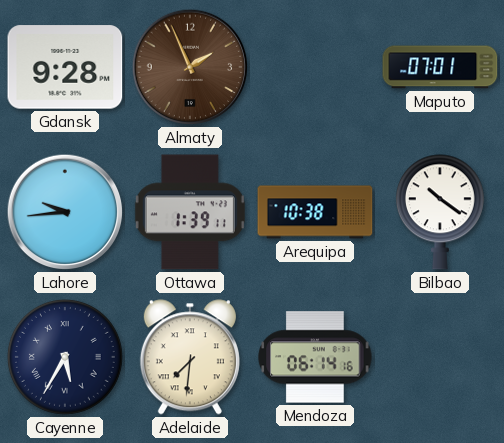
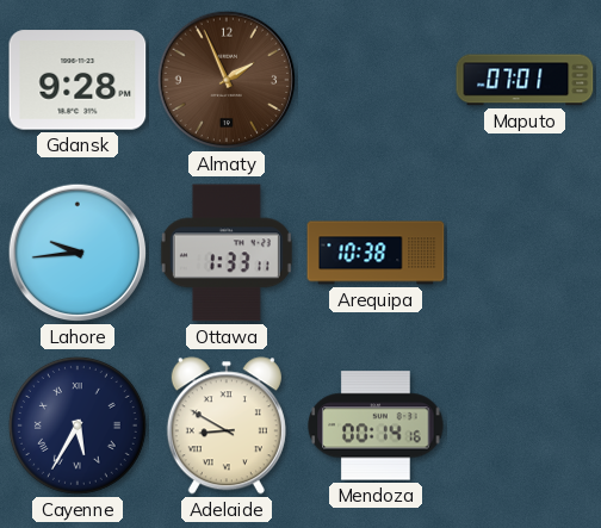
Ottawa: 1:39 -> 1:33 (227, 253)
Bilbao: 10:21 -> none (440, 212)
Adelaide: 7:31 -> 8:50 (227, 425)
Mendoza: 06:14 -> 00:14 (376, 425)
